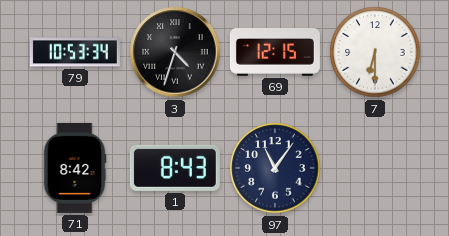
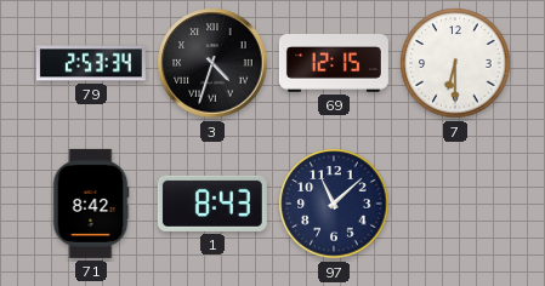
79: 10:53 -> 2:53 (91, 63)
97: 11:06 -> 11:08 (334, 204)
